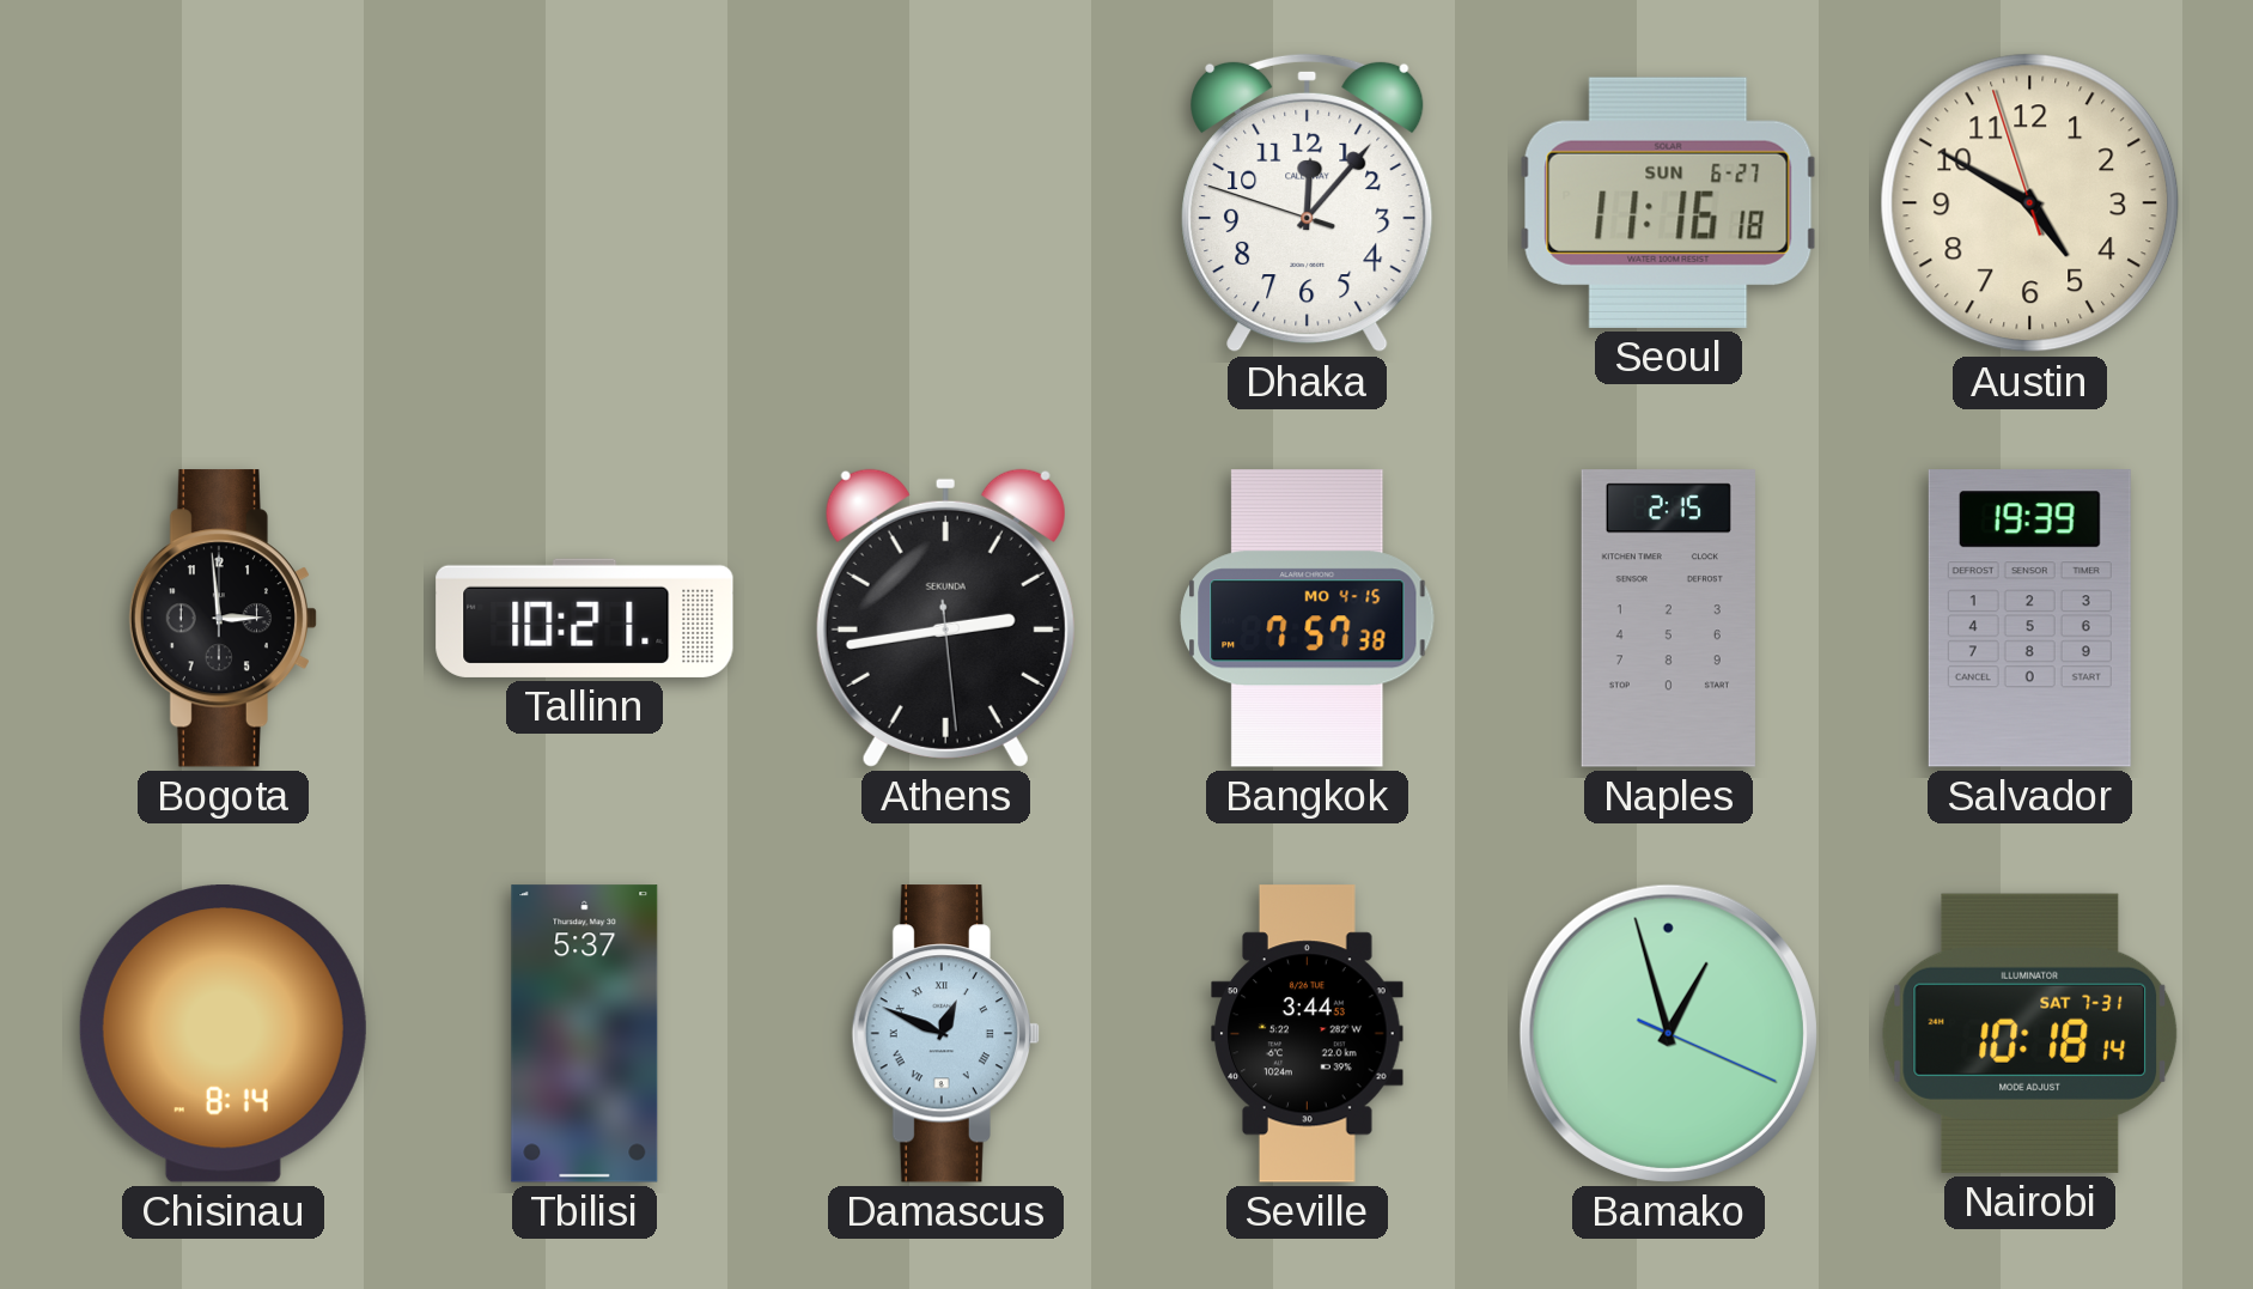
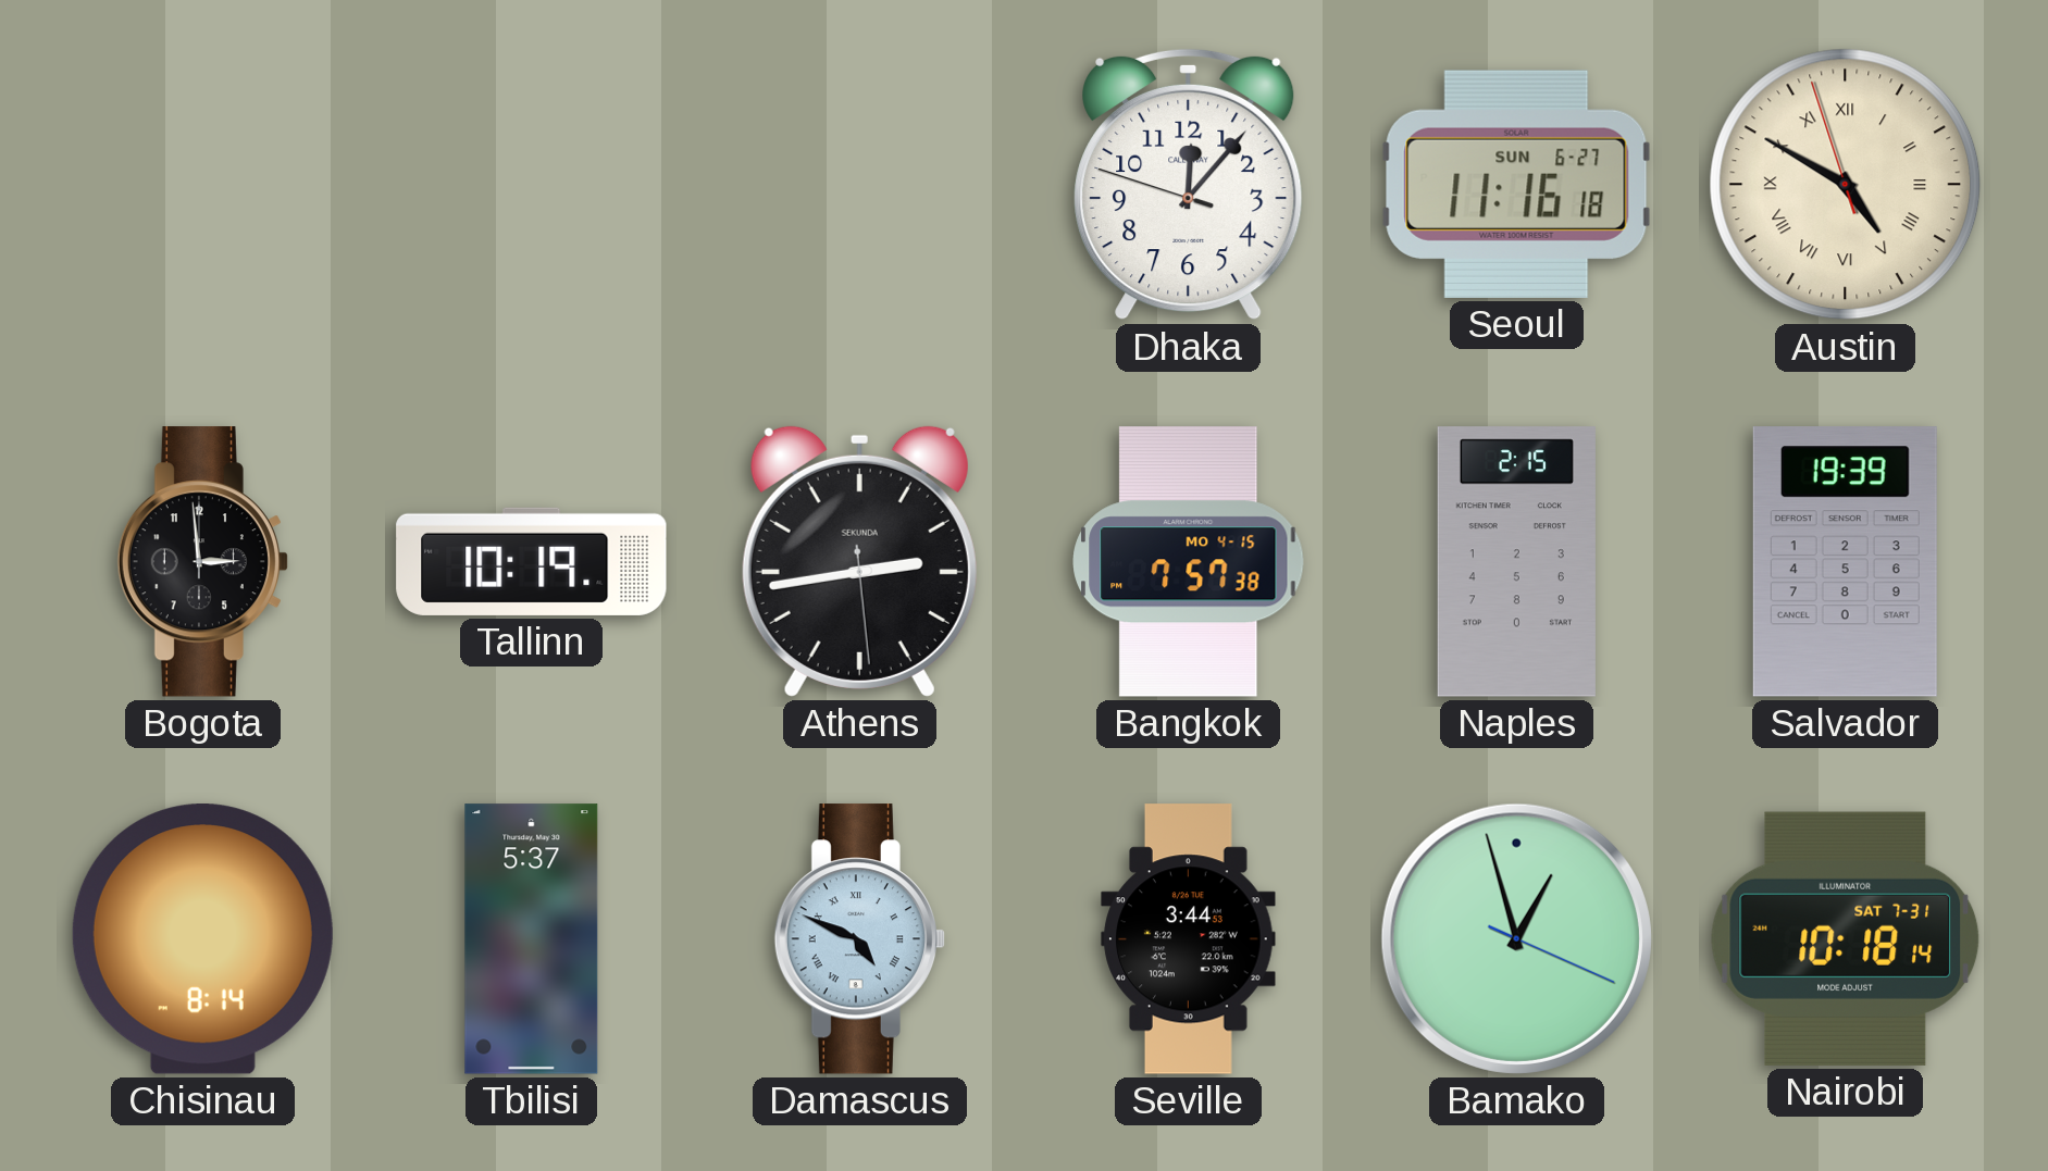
Austin numerals: Arabic -> Roman (1846, 185)
Tallinn: 10:21 -> 10:19 (532, 561)
Damascus: 12:49 -> 4:49 (859, 939)
